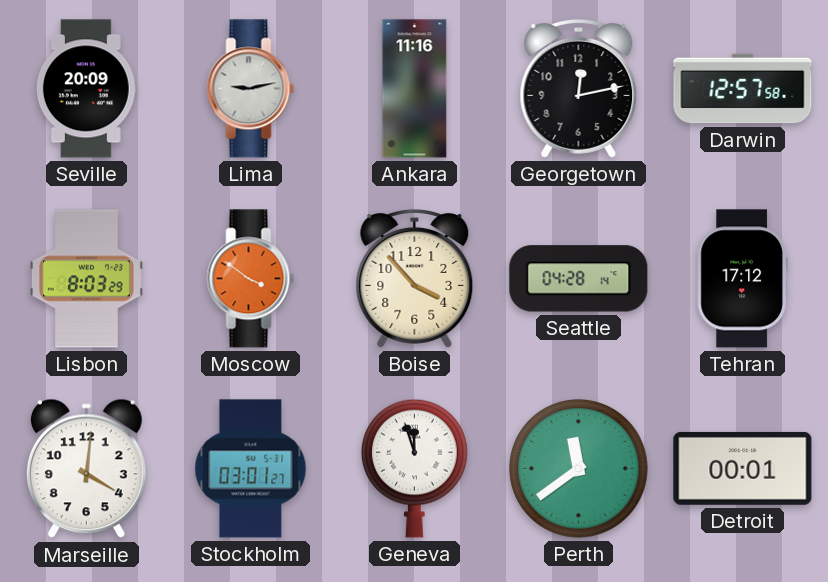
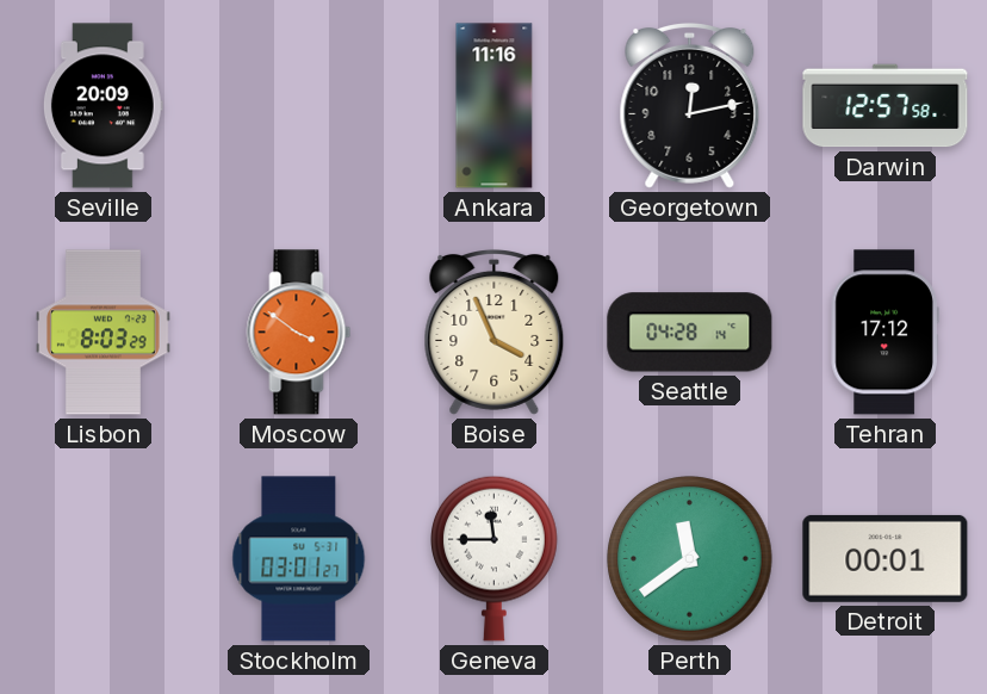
Lima: 9:13 -> none (251, 89)
Boise: 3:53 -> 3:56 (495, 331)
Marseille: 4:01 -> none (86, 469)
Geneva: 11:57 -> 11:45 (495, 558)
